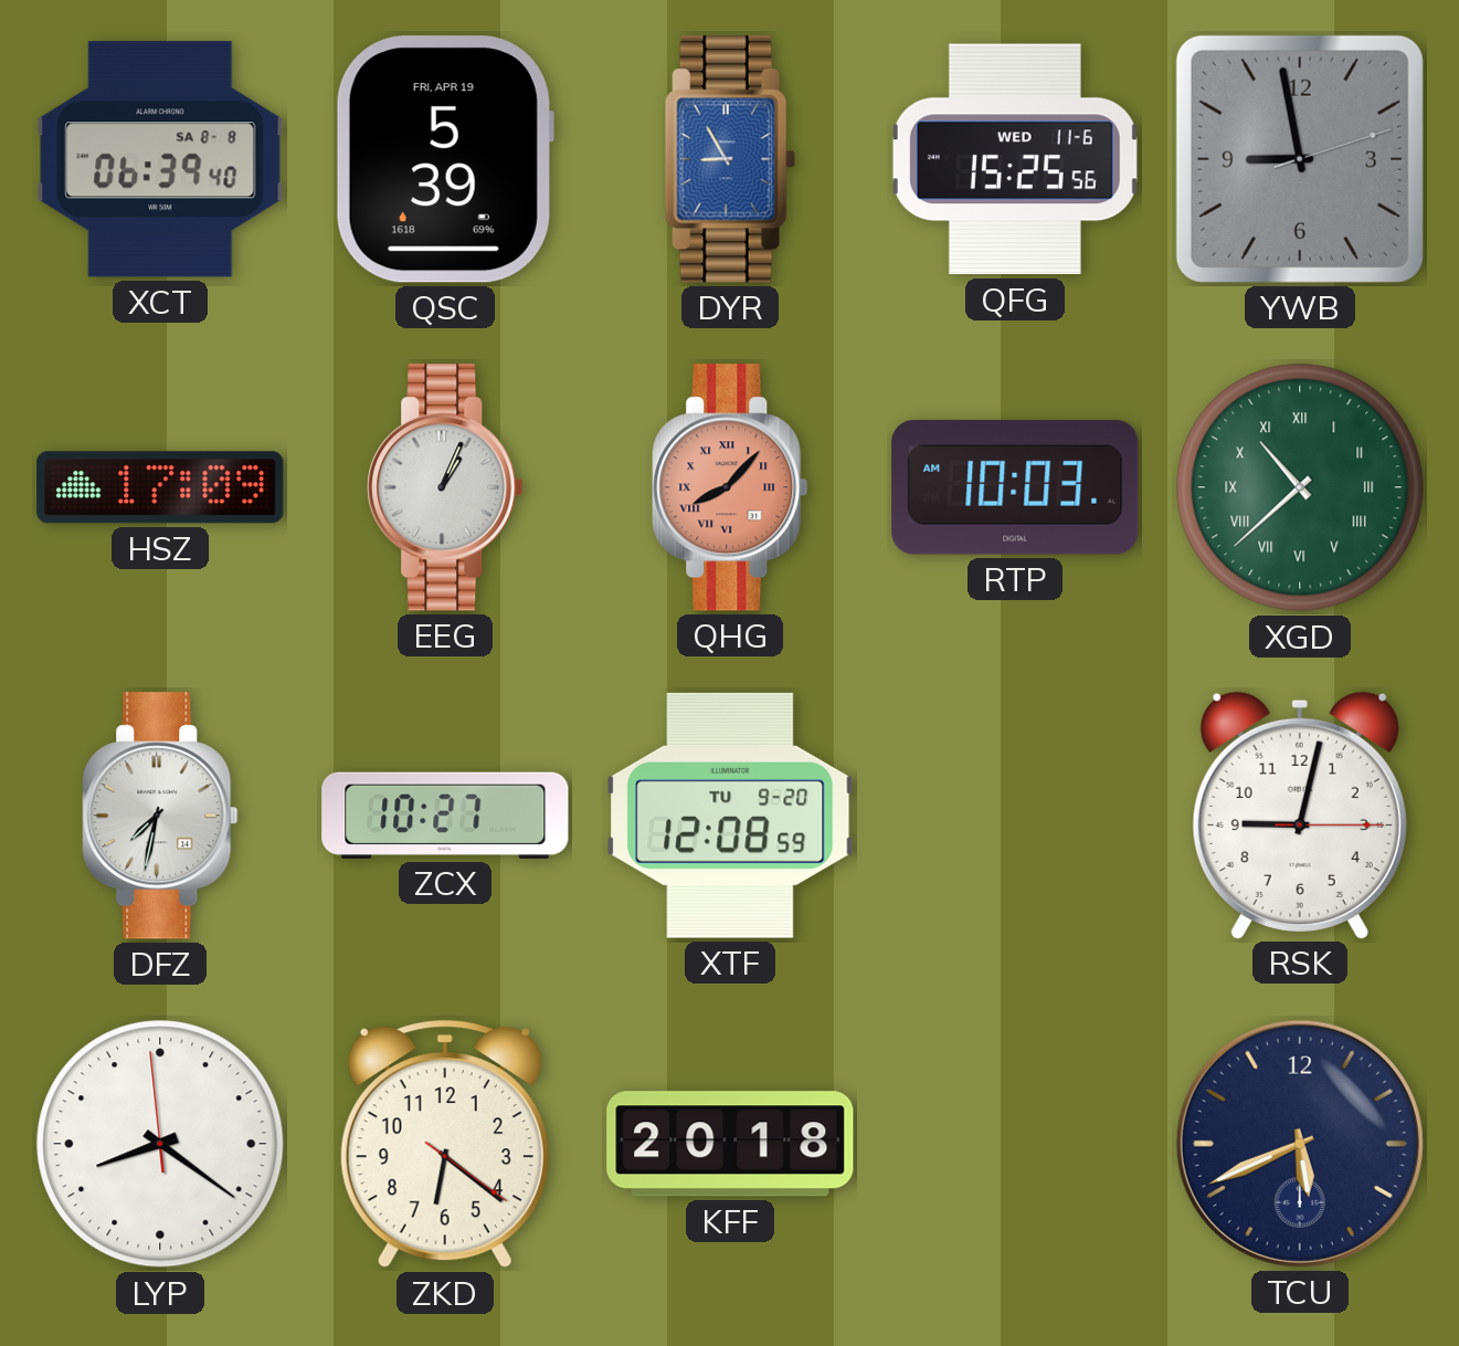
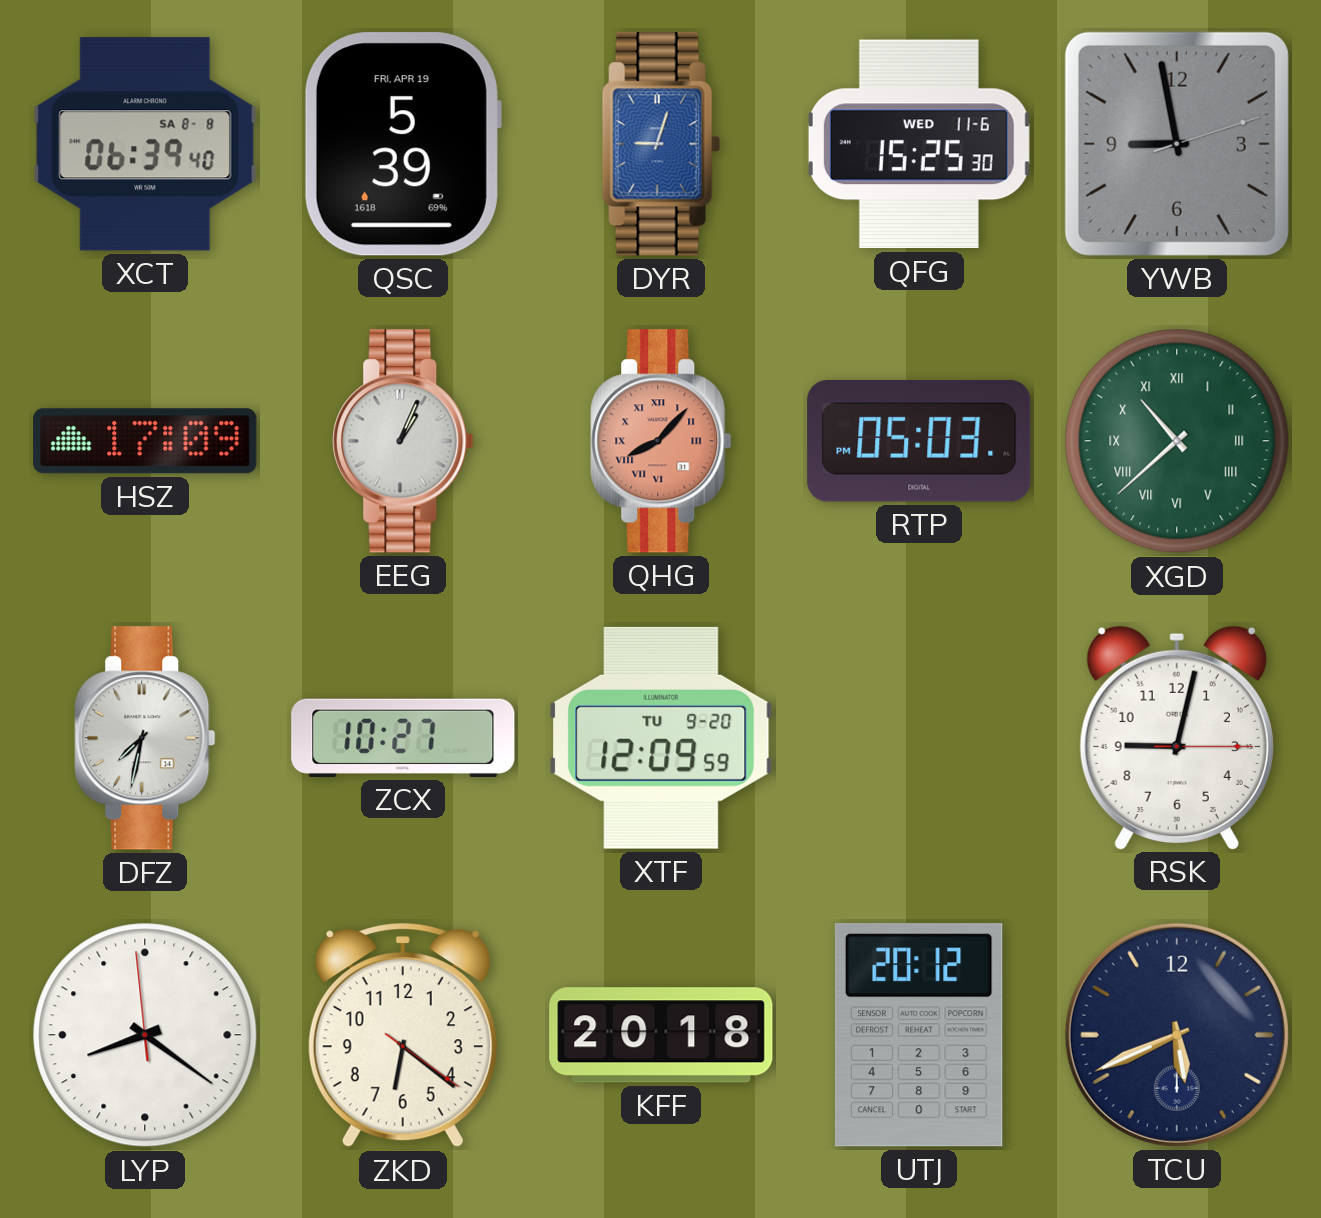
DYR: 8:55 -> 9:03 (661, 144)
QFG: 15:25:56 -> 15:25:30 (919, 144)
RTP: 10:03 -> 05:03 (919, 441)
XTF: 12:08 -> 12:09 (661, 738)
UTJ: none -> 20:12 (919, 1035)
